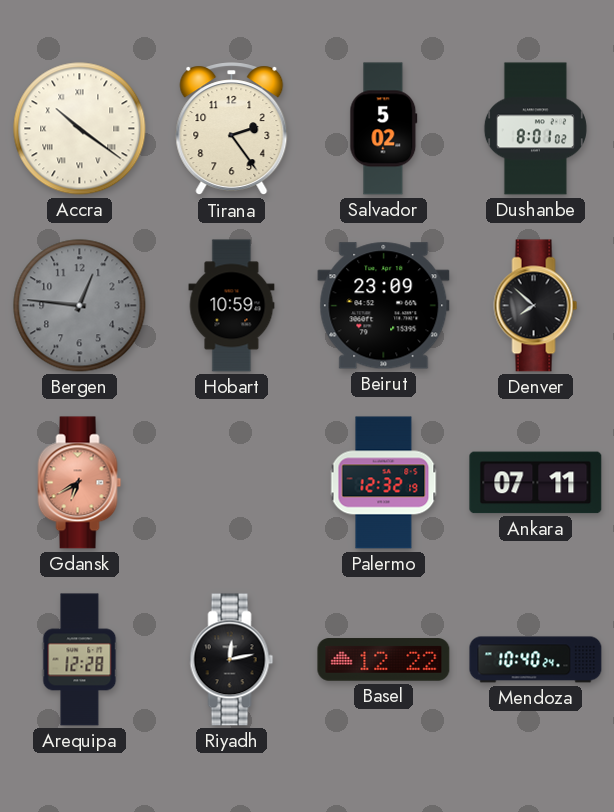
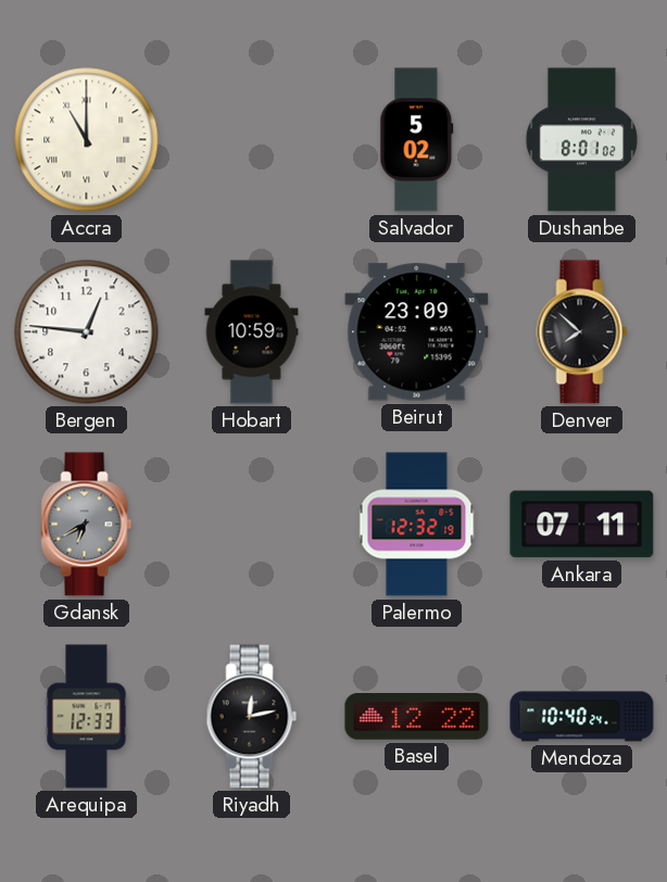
Accra: 10:21 -> 11:00 (87, 140)
Tirana: 2:24 -> none (232, 129)
Bergen dial: grey -> white (87, 332)
Gdansk dial: salmon -> grey (87, 525)
Arequipa: 12:28 -> 12:33 (87, 717)
